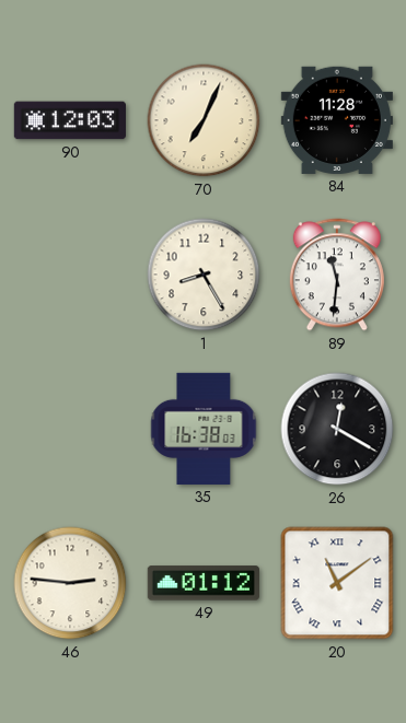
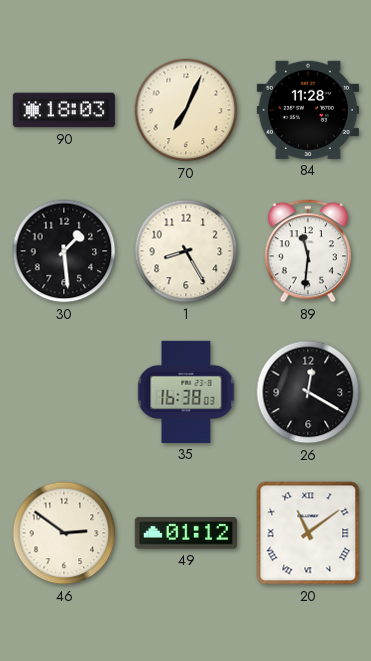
90: 12:03 -> 18:03 (64, 110)
30: none -> 1:29 (64, 251)
46: 2:46 -> 2:51 (64, 533)
